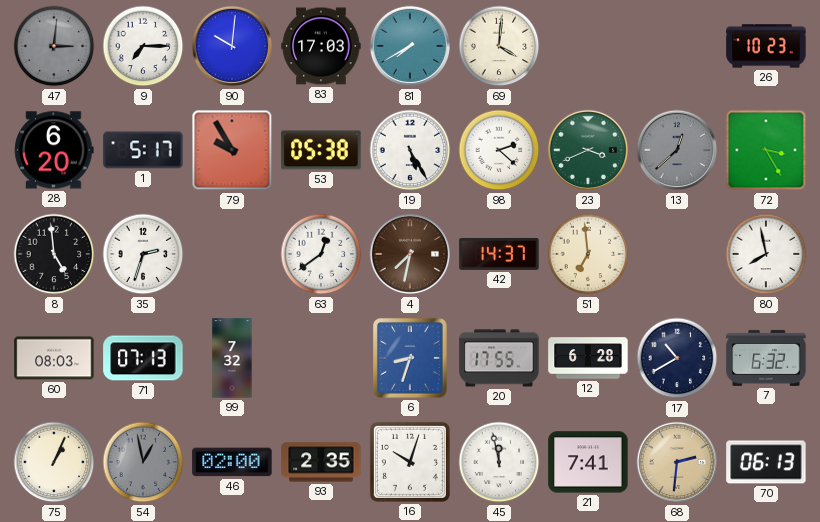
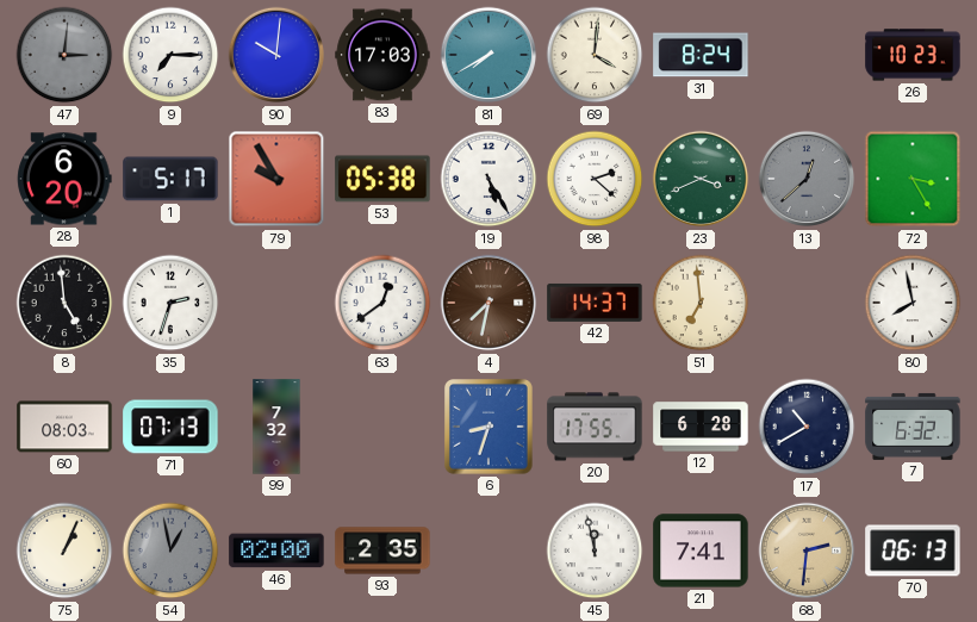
31: none -> 8:24 (701, 55)
16: 10:03 -> none (410, 462)
